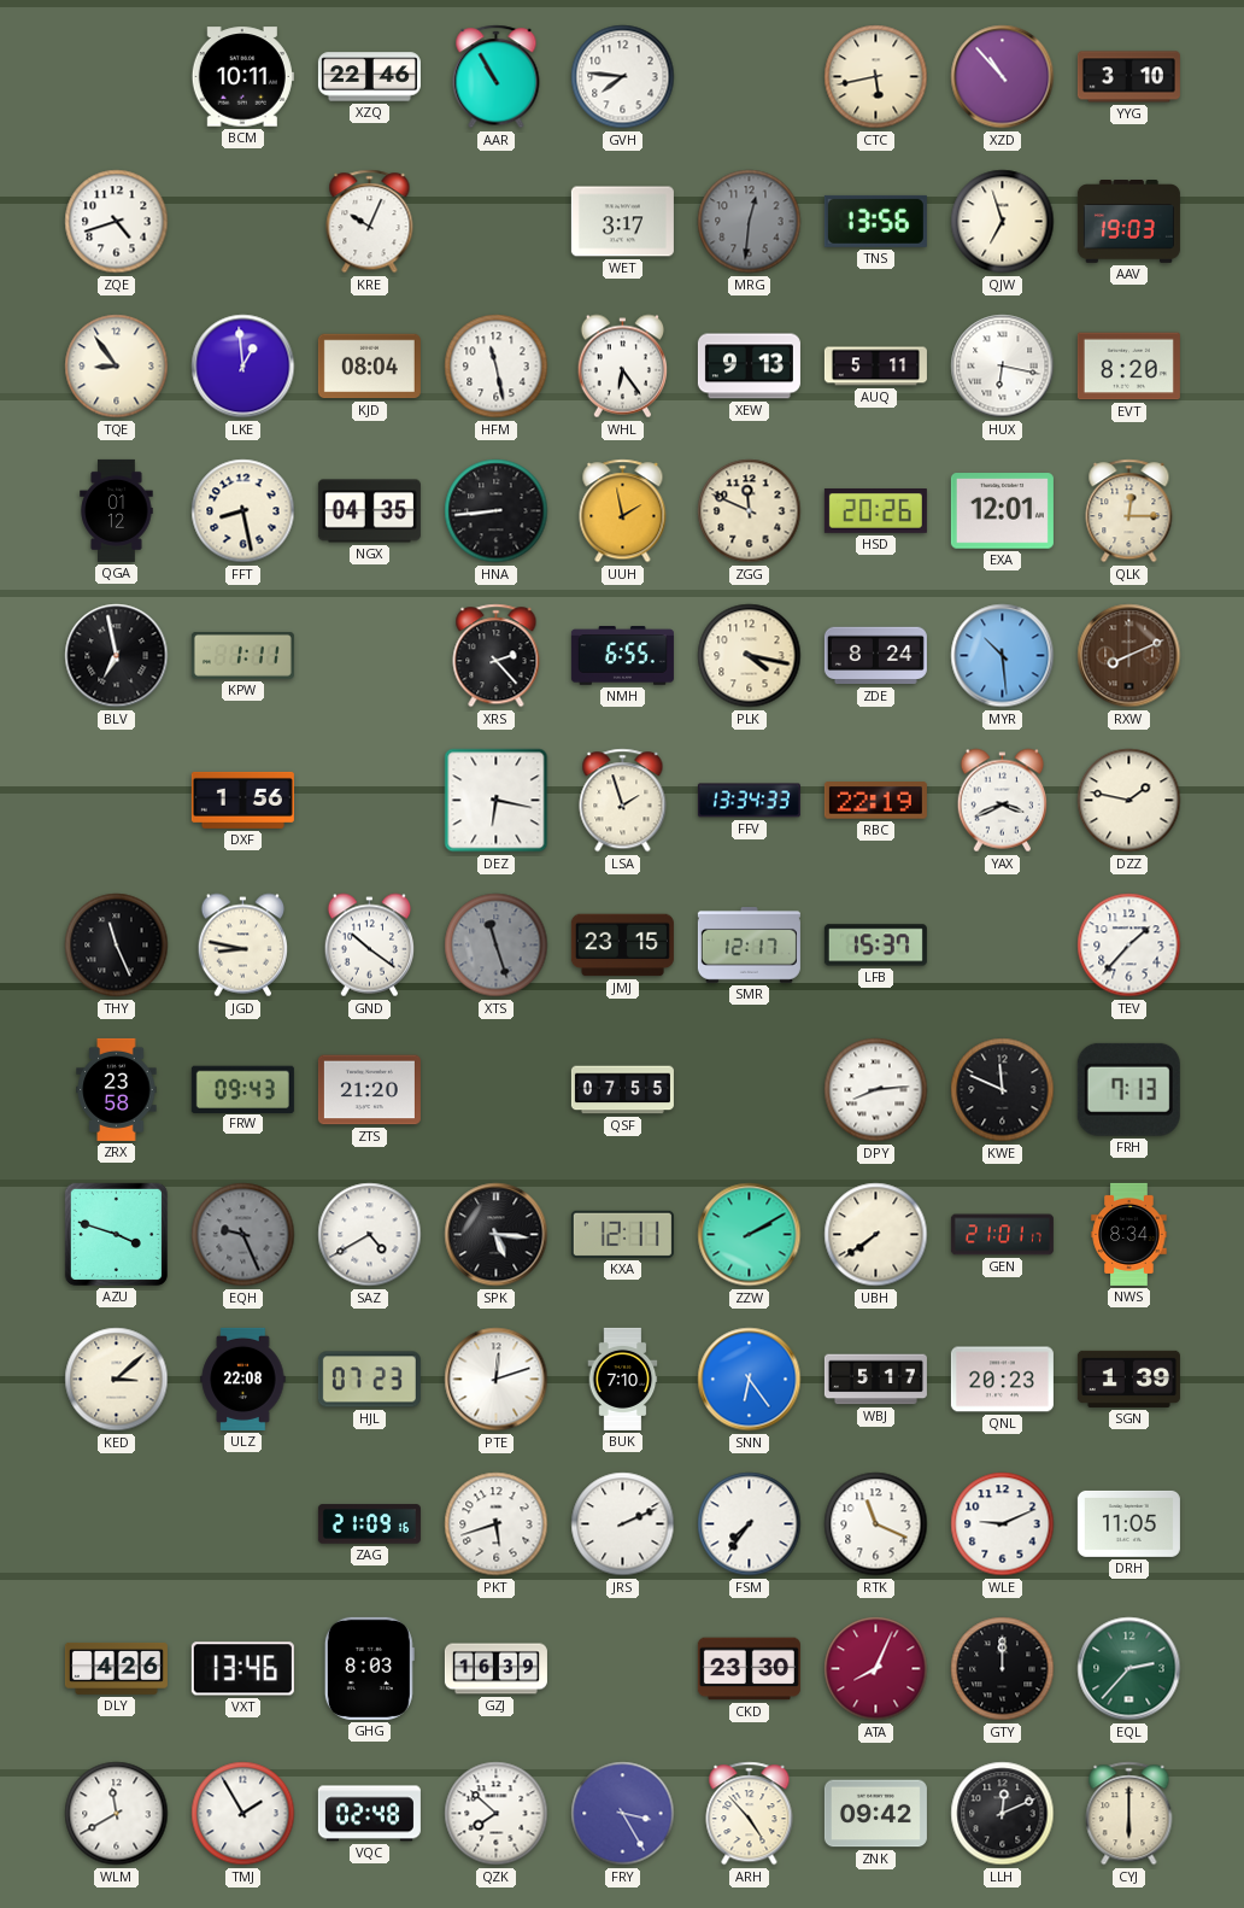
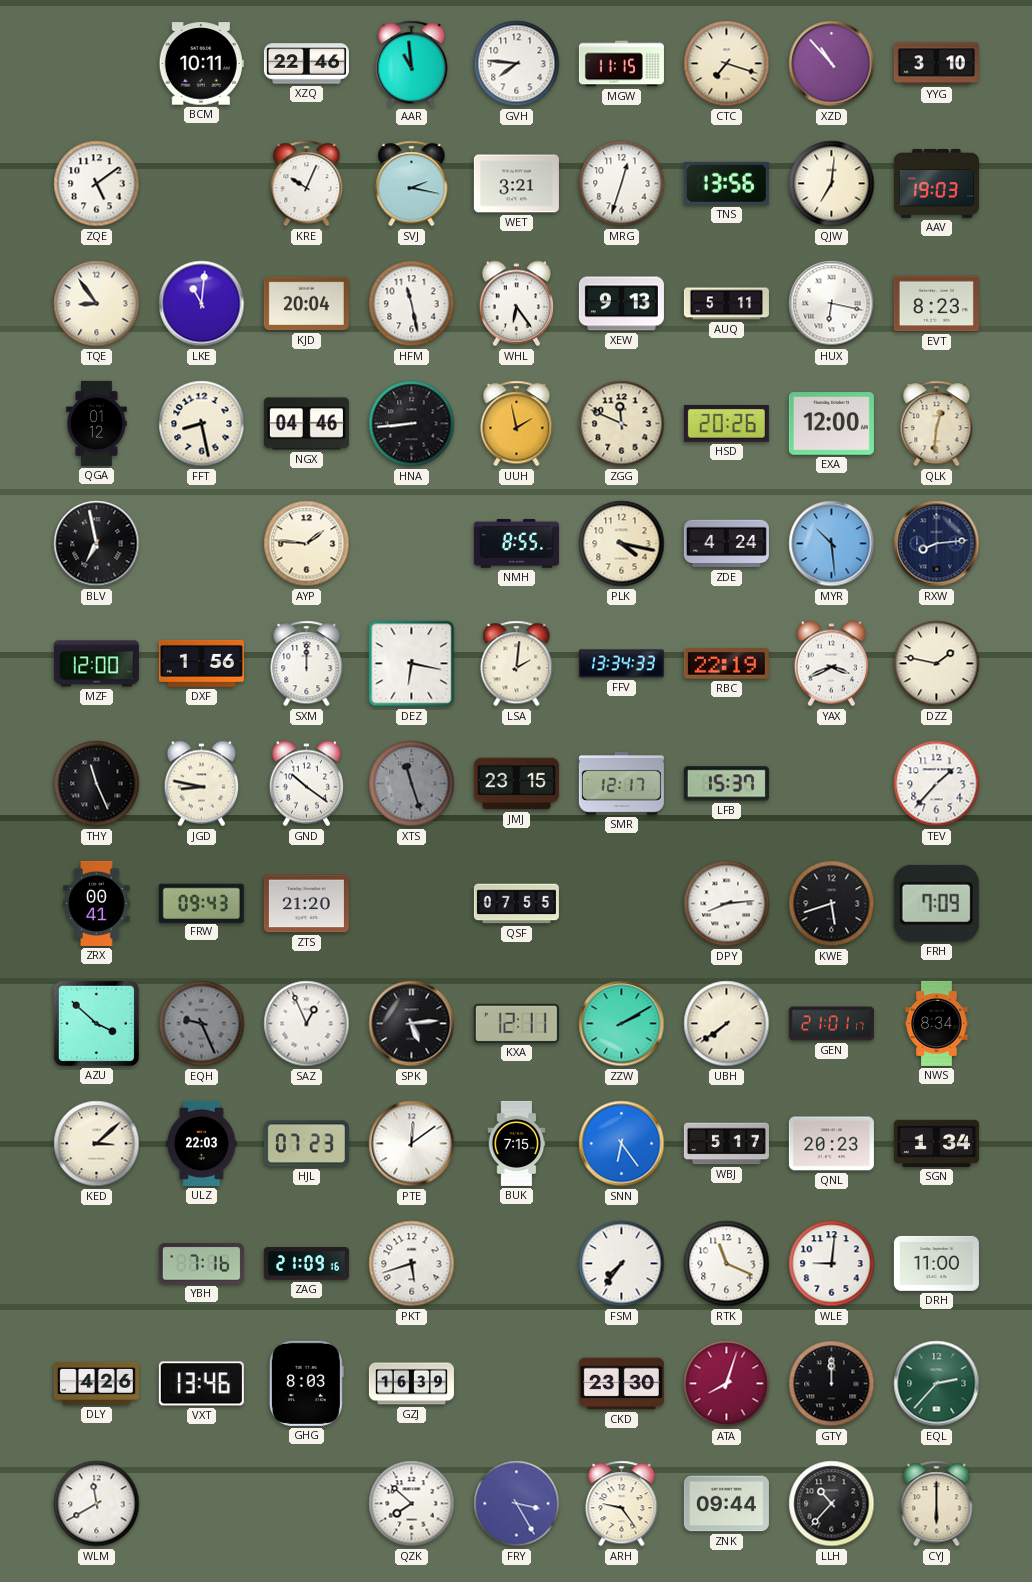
AAR: 10:55 -> 10:59 (412, 64)
MGW: none -> 11:15 (621, 64)
CTC: 5:43 -> 7:18 (727, 64)
ZQE: 4:42 -> 5:09 (97, 184)
SVJ: none -> 2:17 (412, 184)
WET: 3:17 -> 3:21 (516, 184)
MRG: 12:31 -> 12:33 (622, 184)
MRG dial: grey -> white (622, 184)
QJW: 6:57 -> 7:01 (832, 184)
LKE: 12:59 -> 11:01 (202, 304)
KJD: 08:04 -> 20:04 (306, 304)
EVT: 8:20 -> 8:23 (936, 304)
NGX: 04:35 -> 04:46 (306, 424)
EXA: 12:01 -> 12:00 (831, 424)
QLK: 12:15 -> 12:31 (937, 424)
KPW: 1:11 -> none (242, 655)
AYP: none -> 1:46 (307, 544)
XRS: 2:23 -> none (497, 656)
NMH: 6:55 -> 8:55 (516, 544)
ZDE: 8:24 -> 4:24 (726, 544)
RXW: 8:11 -> 8:14 (937, 544)
RXW dial: brown -> navy (937, 544)
MZF: none -> 12:00 (96, 664)
SXM: none -> 12:00 (307, 664)
LSA: 1:57 -> 2:01 (517, 664)
ZRX: 23:58 -> 00:41 (97, 903)
KWE: 11:49 -> 5:42 (832, 904)
FRH: 7:13 -> 7:09 (936, 903)
AZU: 3:48 -> 3:52 (96, 1023)
SAZ: 4:40 -> 12:56 (307, 1024)
SPK: 5:16 -> 5:14 (412, 1024)
ULZ: 22:08 -> 22:03 (202, 1143)
PTE: 12:12 -> 12:09 (412, 1144)
BUK: 7:10 -> 7:15 (517, 1143)
SGN: 1:39 -> 1:34 (936, 1143)
YBH: none -> 7:16 (201, 1264)
JRS: 2:11 -> none (623, 1524)
WLE: 9:11 -> 9:01 (832, 1264)
DRH: 11:05 -> 11:00 (936, 1263)
ATA: 8:04 -> 8:03 (727, 1384)
TMJ: 1:55 -> none (243, 1814)
VQC: 02:48 -> none (369, 1814)
ARH: 4:53 -> 9:24 (622, 1504)
ZNK: 09:42 -> 09:44 (726, 1504)
LLH: 12:11 -> 10:37 (832, 1504)
